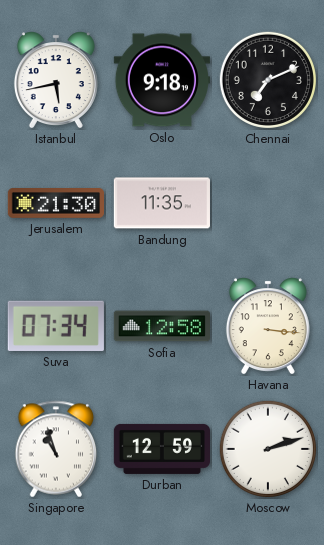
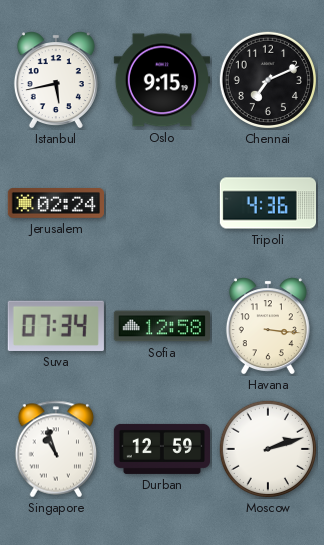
Oslo: 9:18 -> 9:15 (162, 80)
Jerusalem: 21:30 -> 02:24 (55, 204)
Bandung: 11:35 -> none (162, 203)
Tripoli: none -> 4:36 (267, 203)
